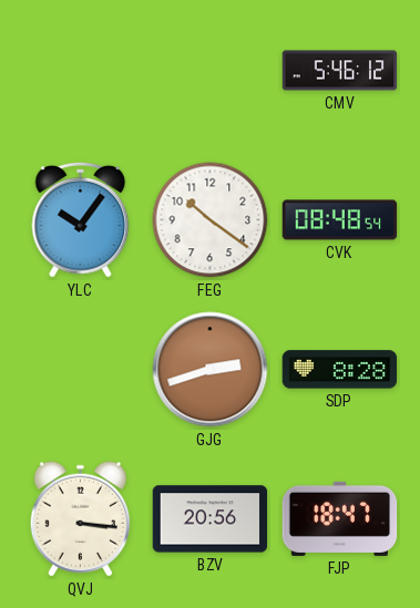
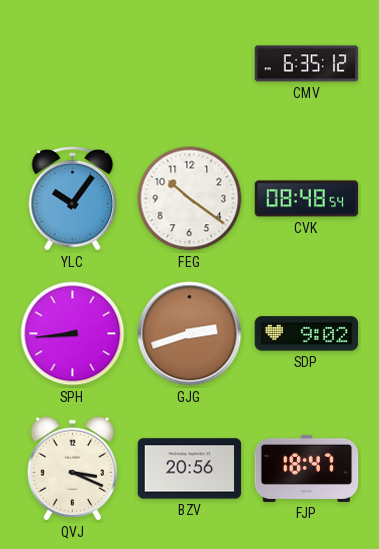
CMV: 5:46 -> 6:35 (307, 64)
SPH: none -> 8:44 (73, 334)
SDP: 8:28 -> 9:02 (307, 334)
QVJ: 3:16 -> 3:19 (72, 469)
